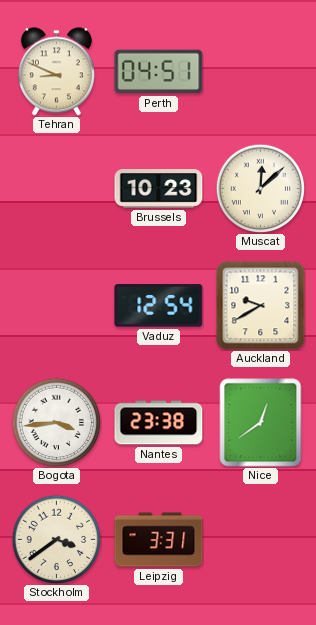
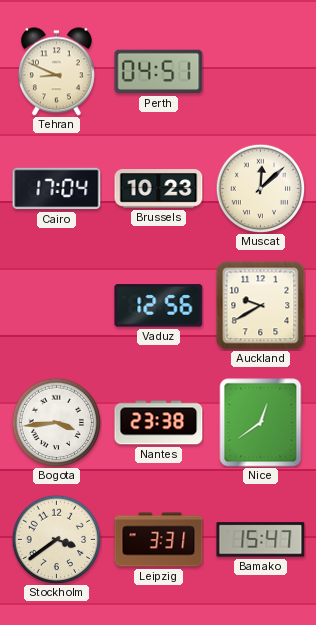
Cairo: none -> 17:04 (57, 189)
Vaduz: 12:54 -> 12:56 (159, 306)
Bamako: none -> 15:47 (261, 540)
